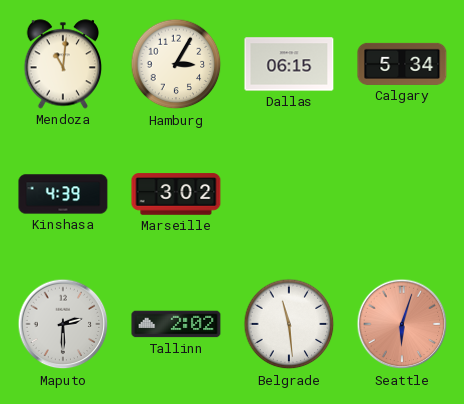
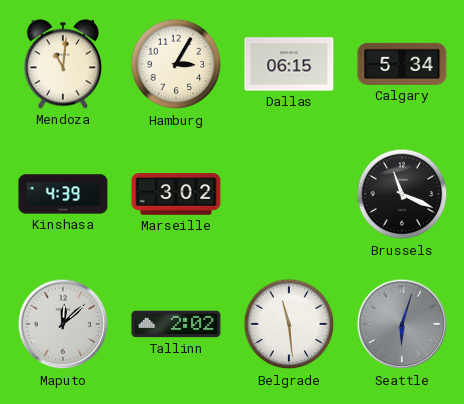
Brussels: none -> 11:19 (402, 194)
Maputo: 2:30 -> 12:08 (63, 324)
Seattle dial: salmon -> grey (402, 324)
